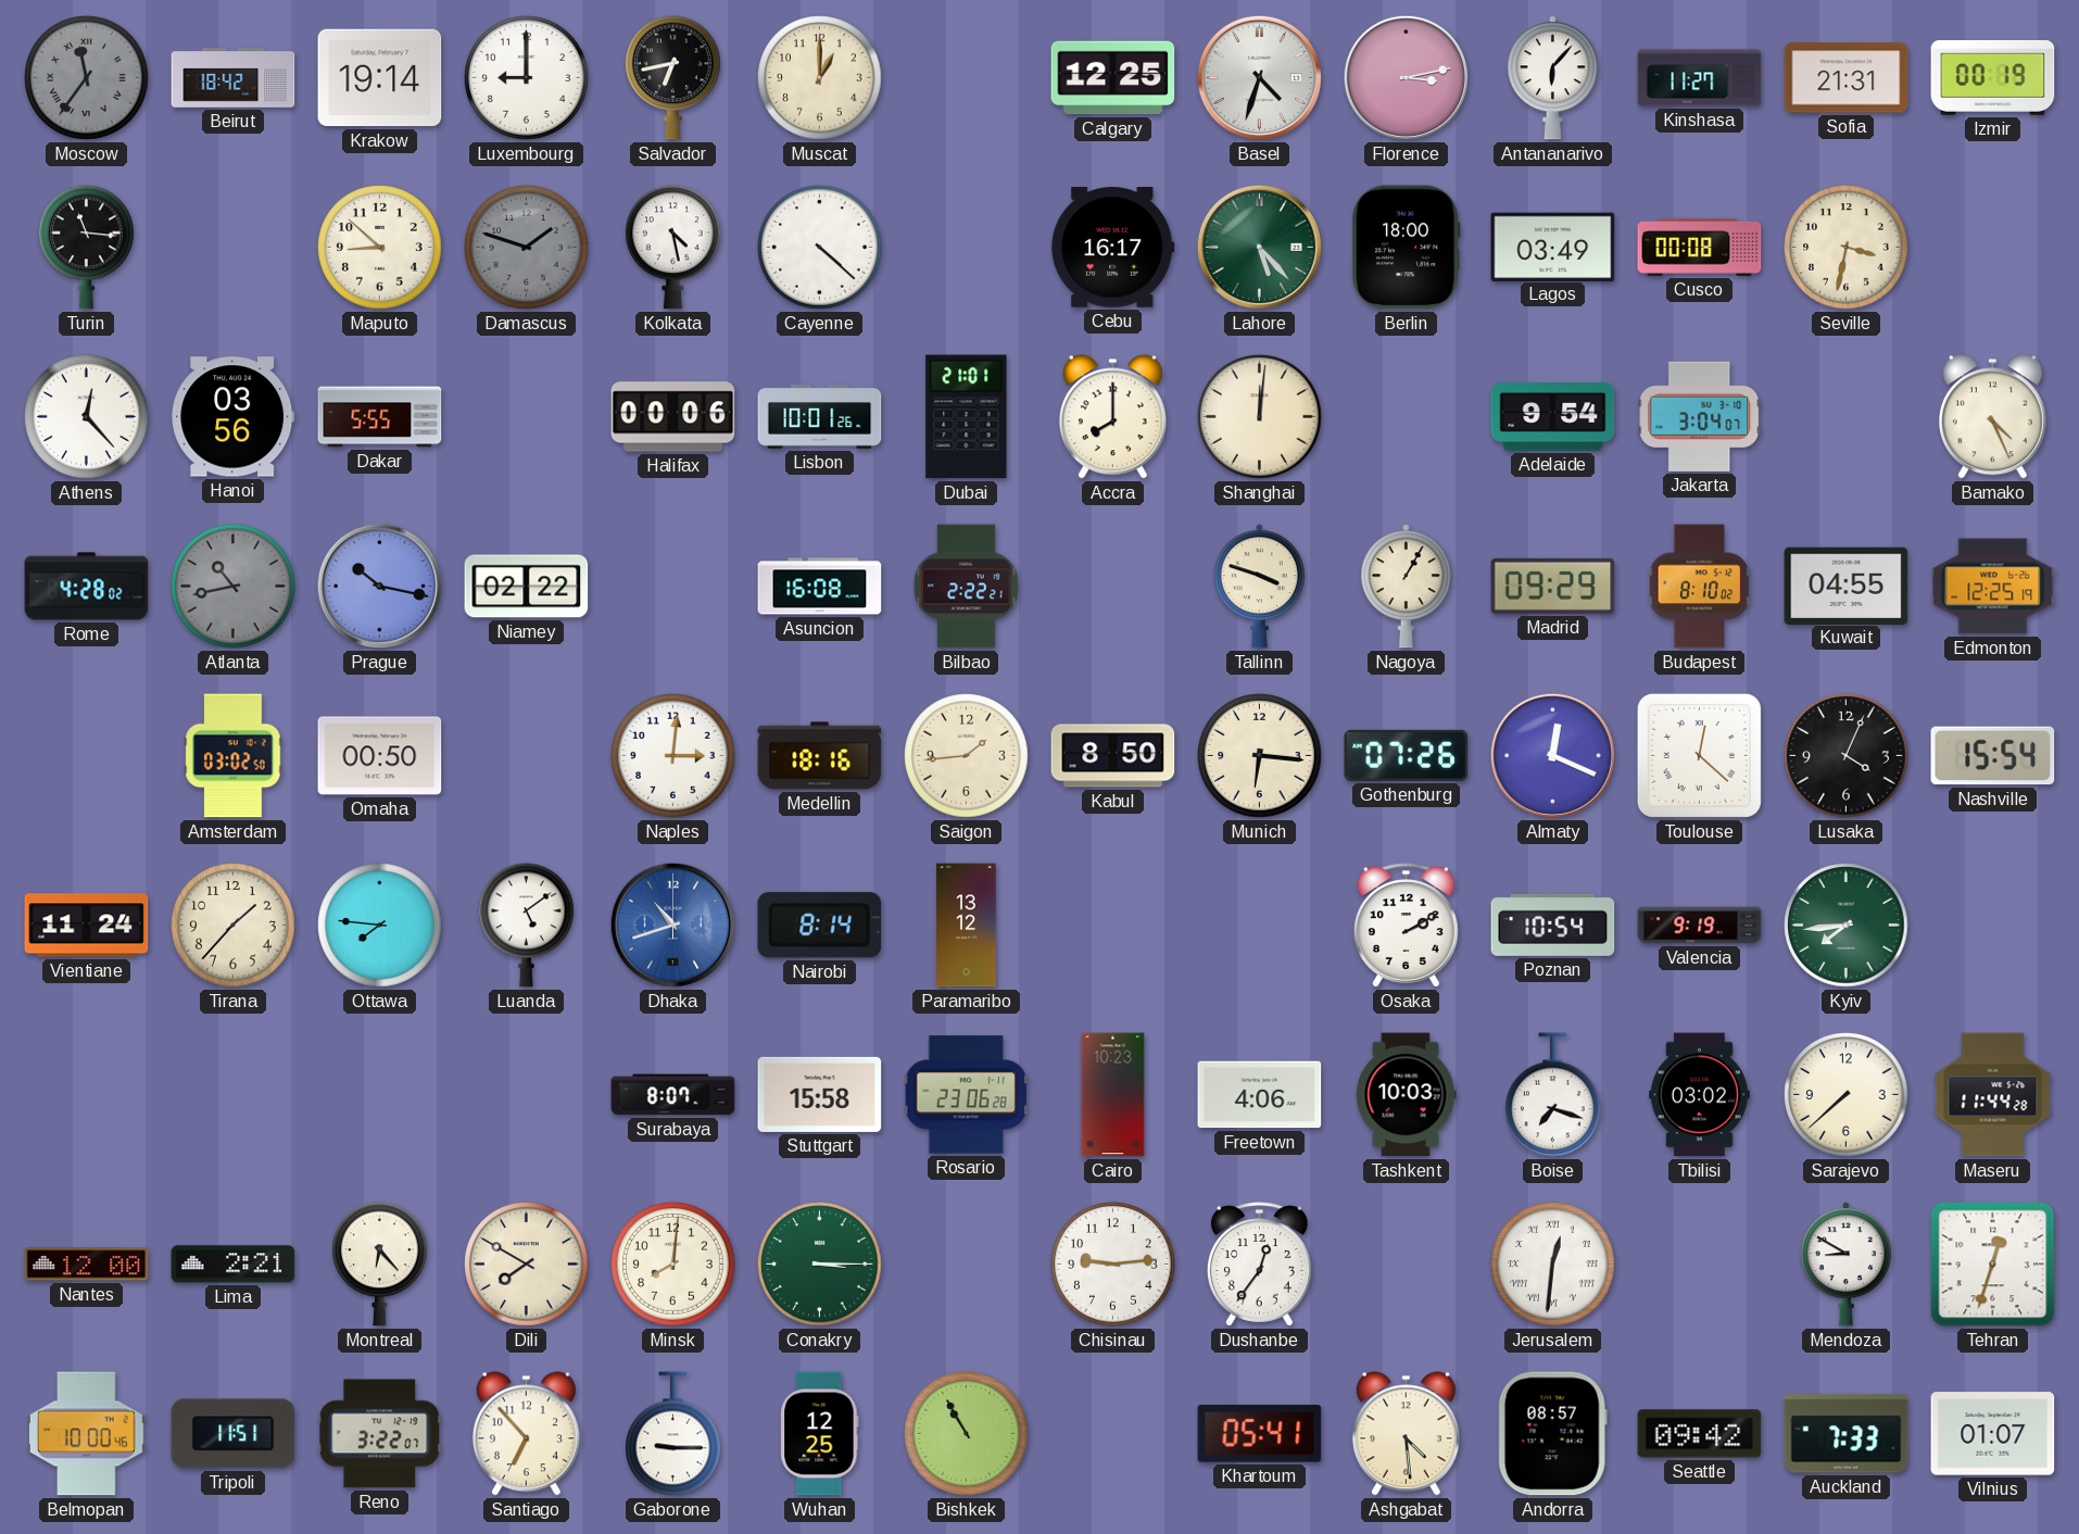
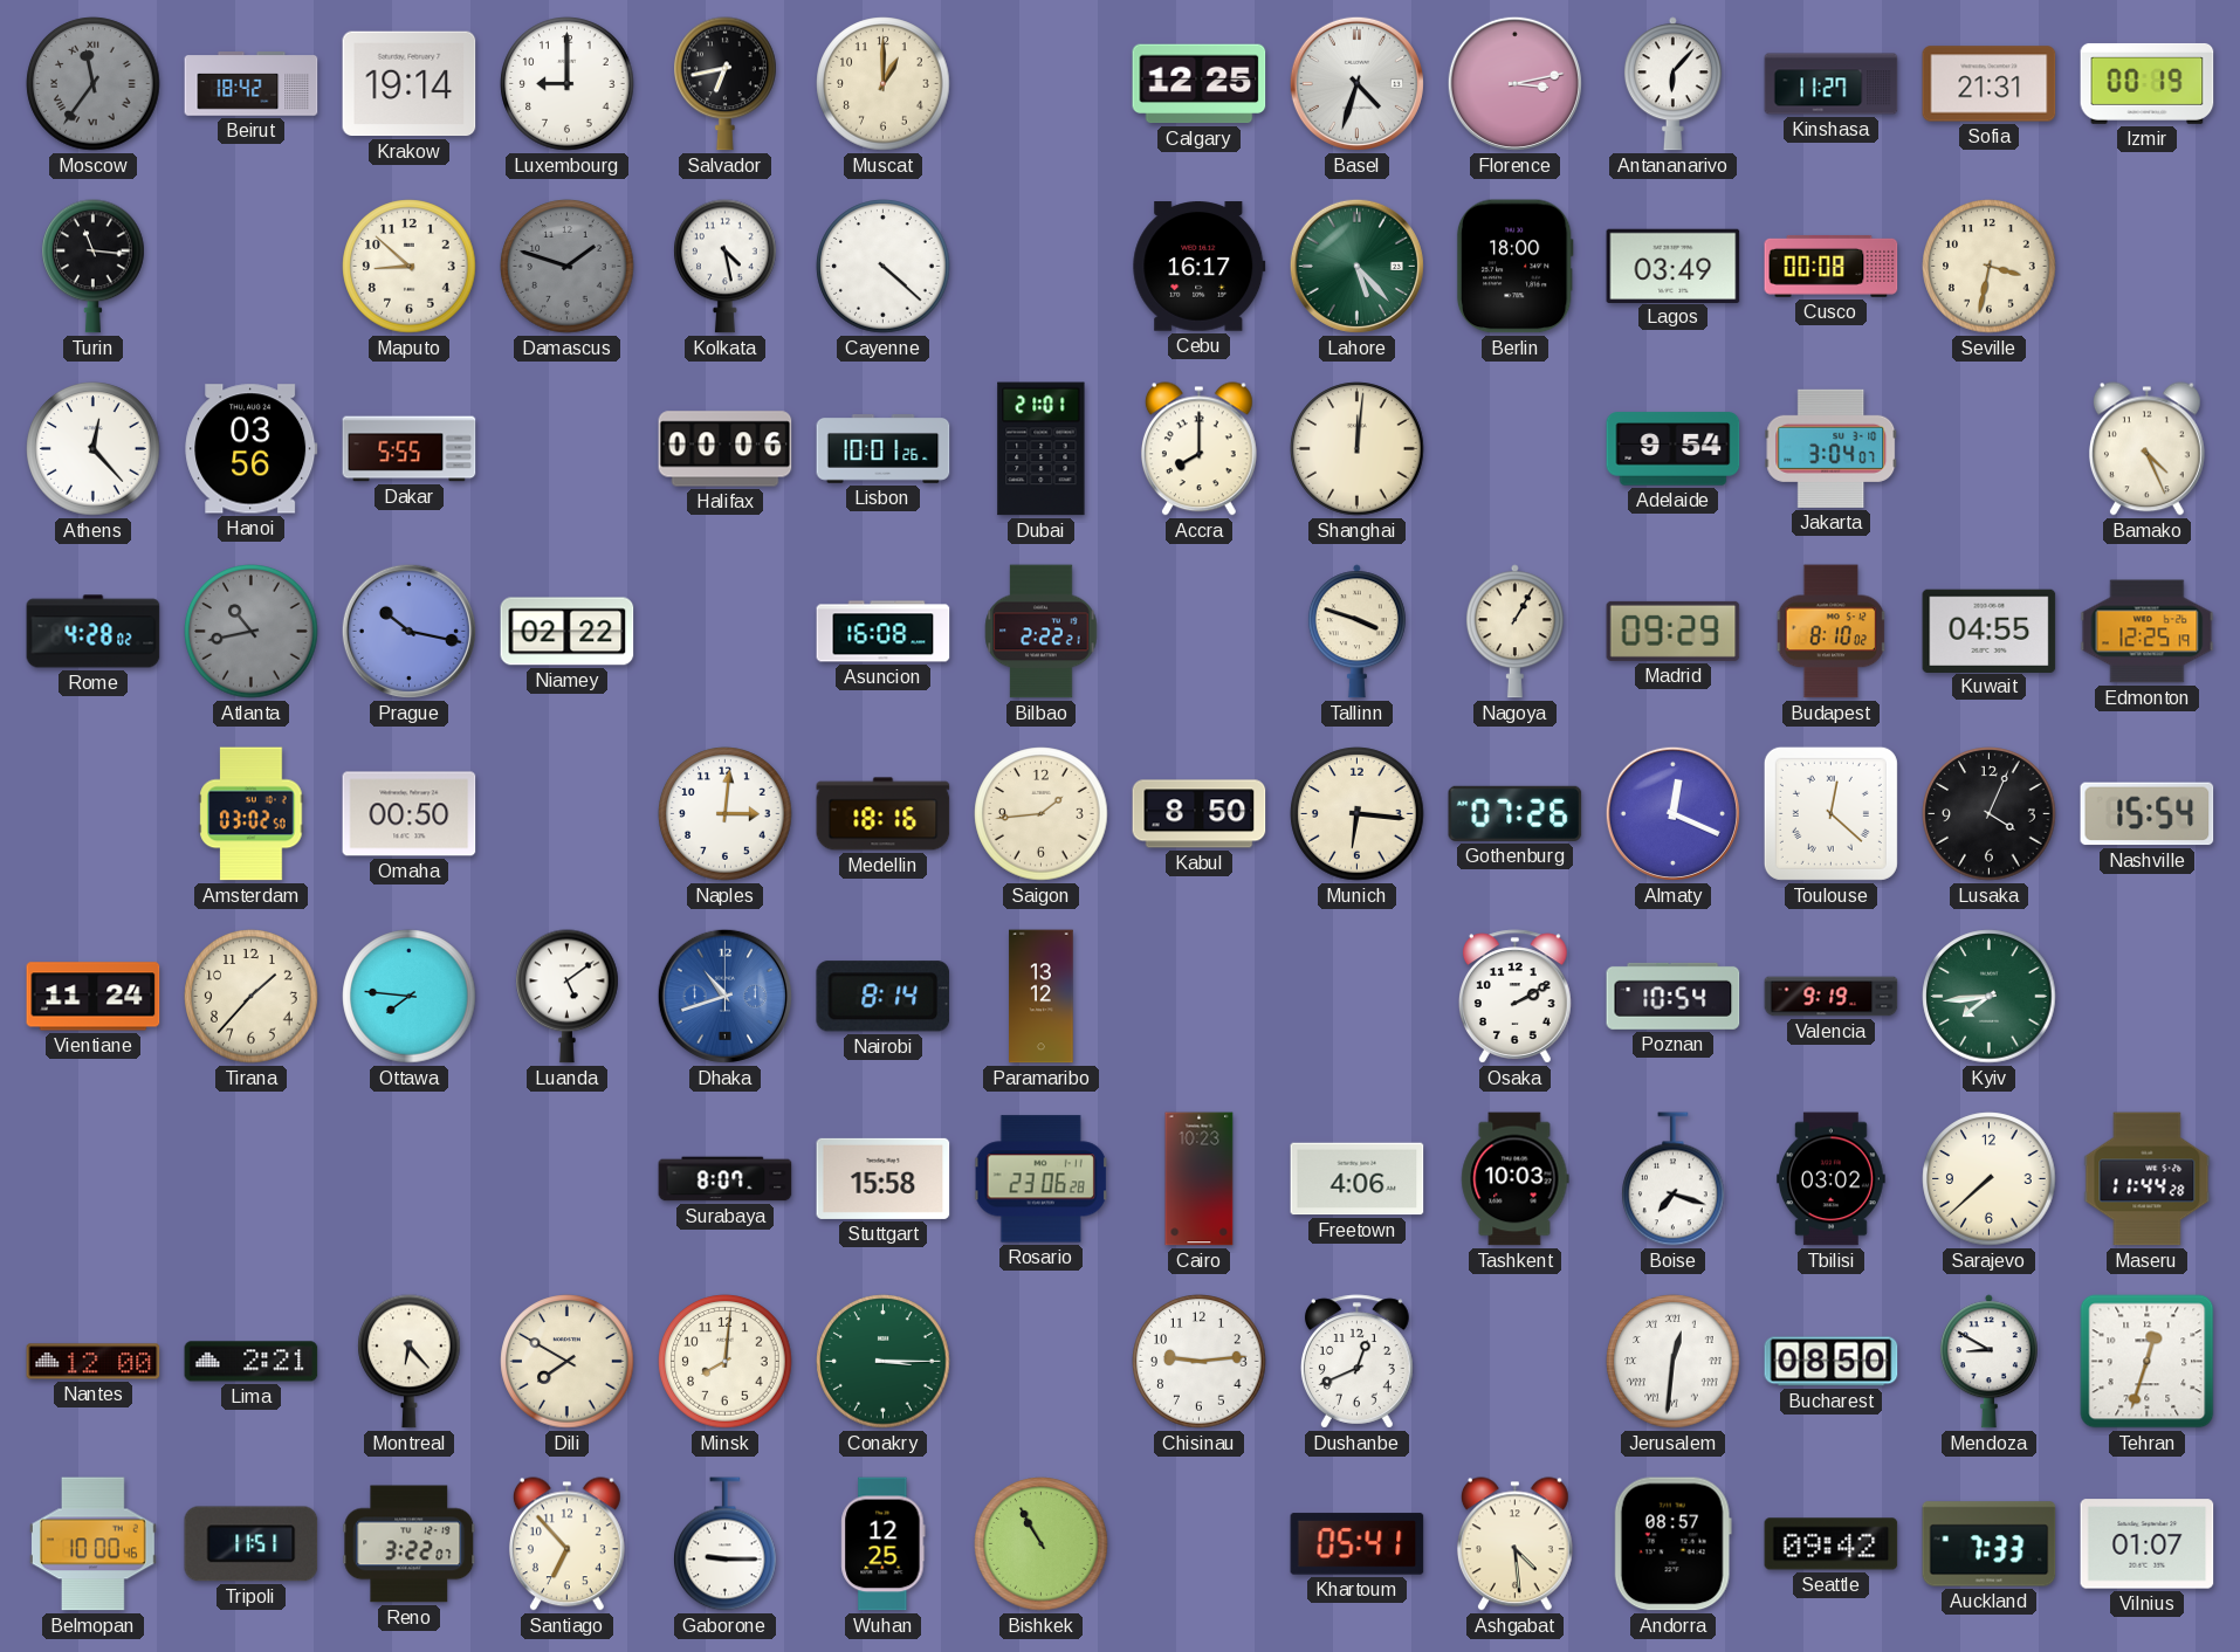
Dushanbe: 12:36 -> 12:41 (1358, 1362)
Bucharest: none -> 08:50 (1832, 1362)
